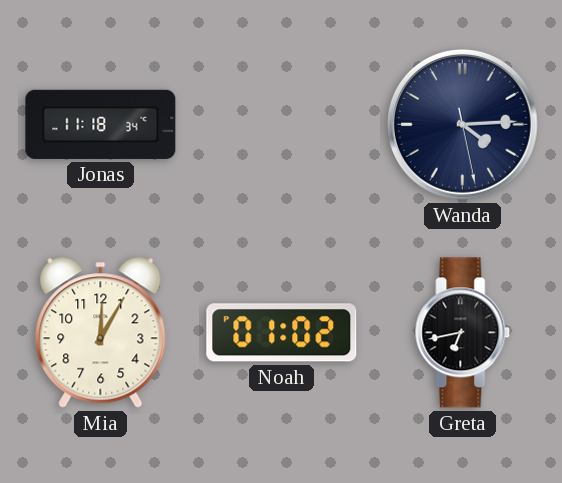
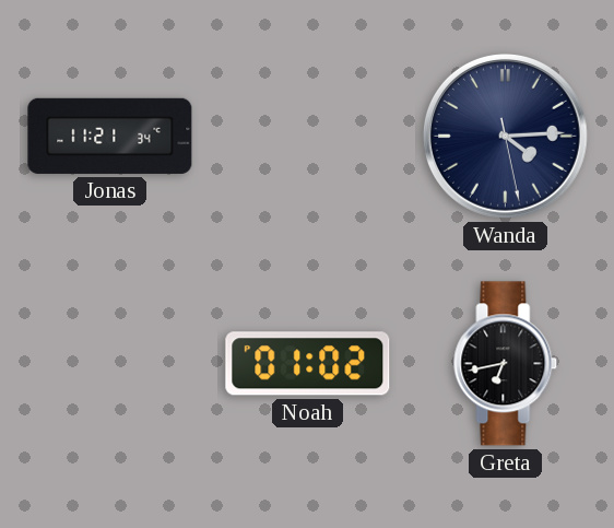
Jonas: 11:18 -> 11:21 (110, 136)
Mia: 12:05 -> none (101, 333)
